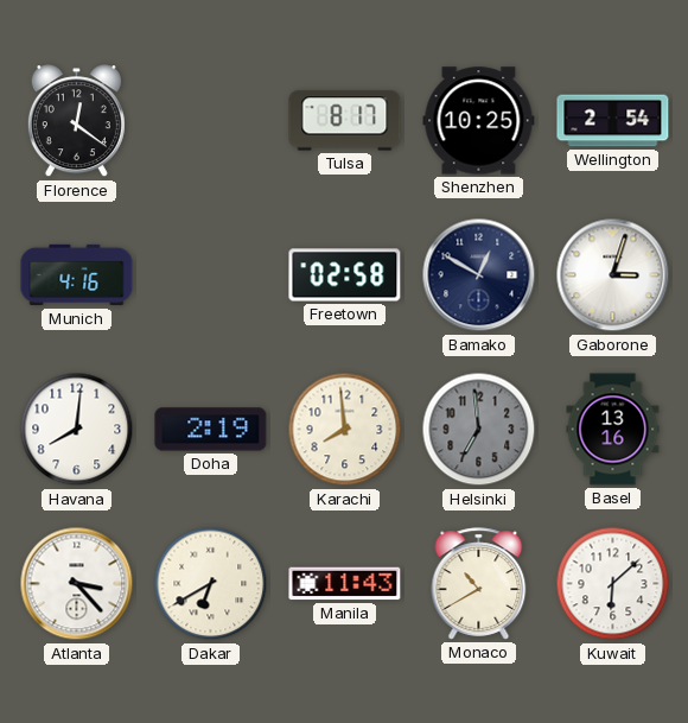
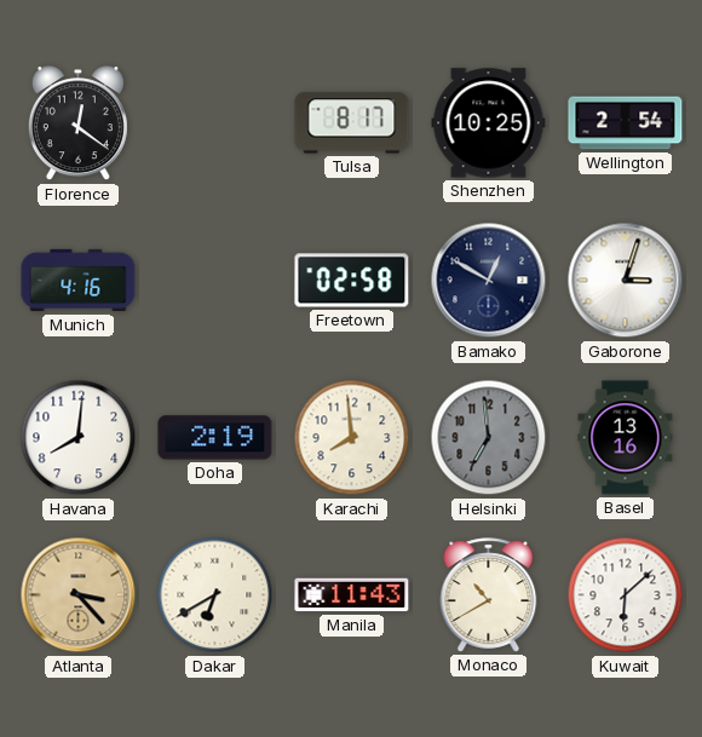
Atlanta dial: white -> champagne (79, 595)
